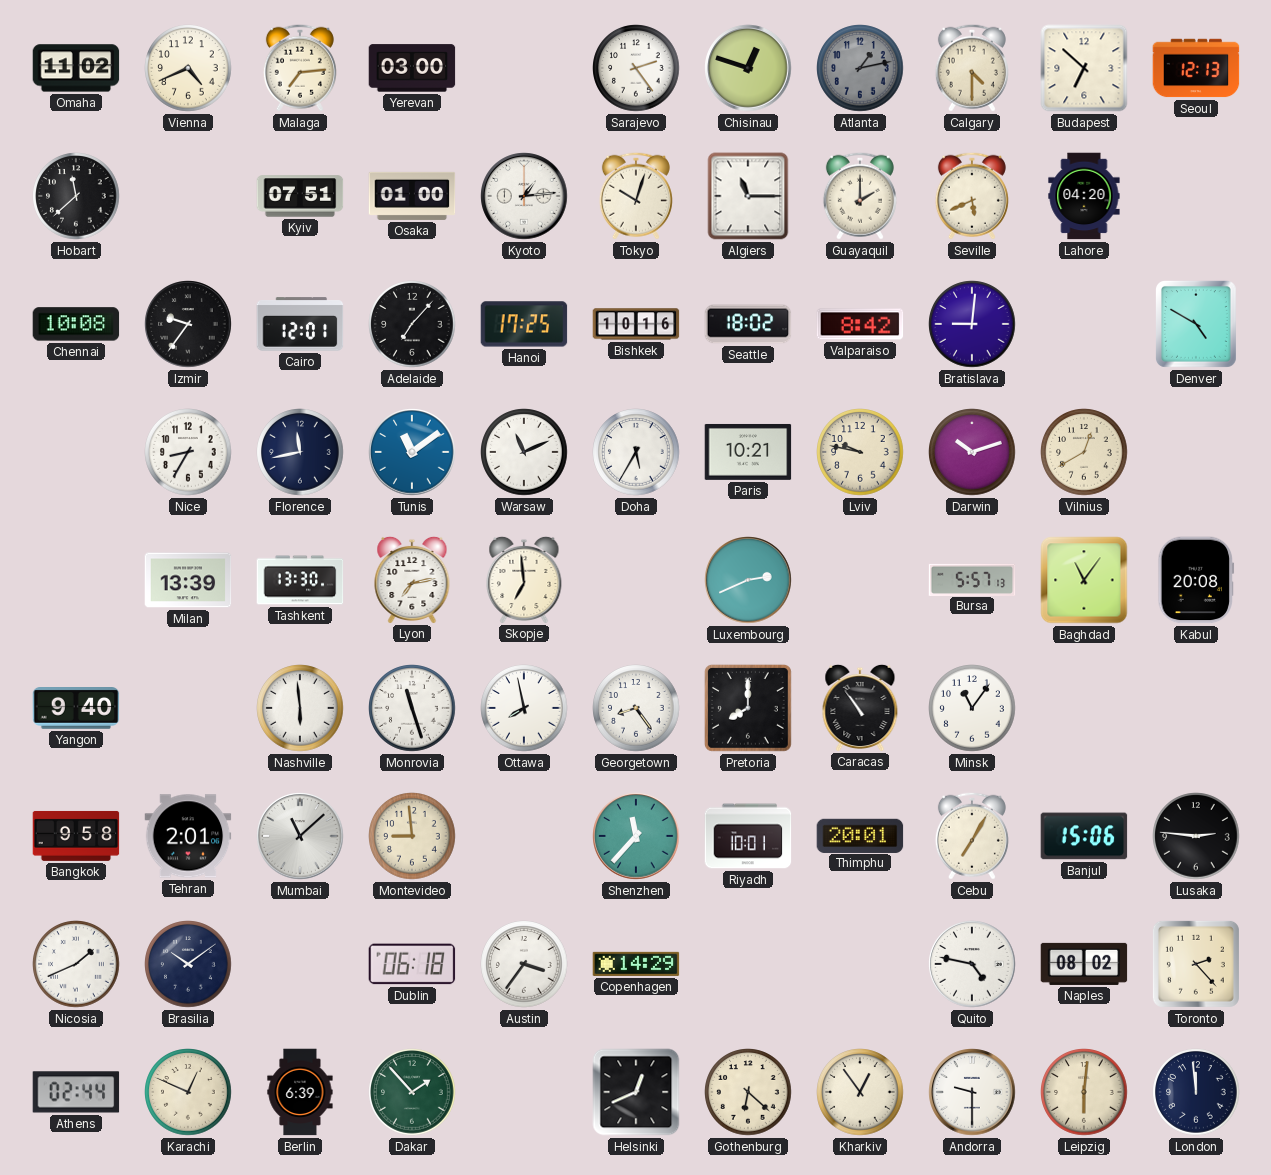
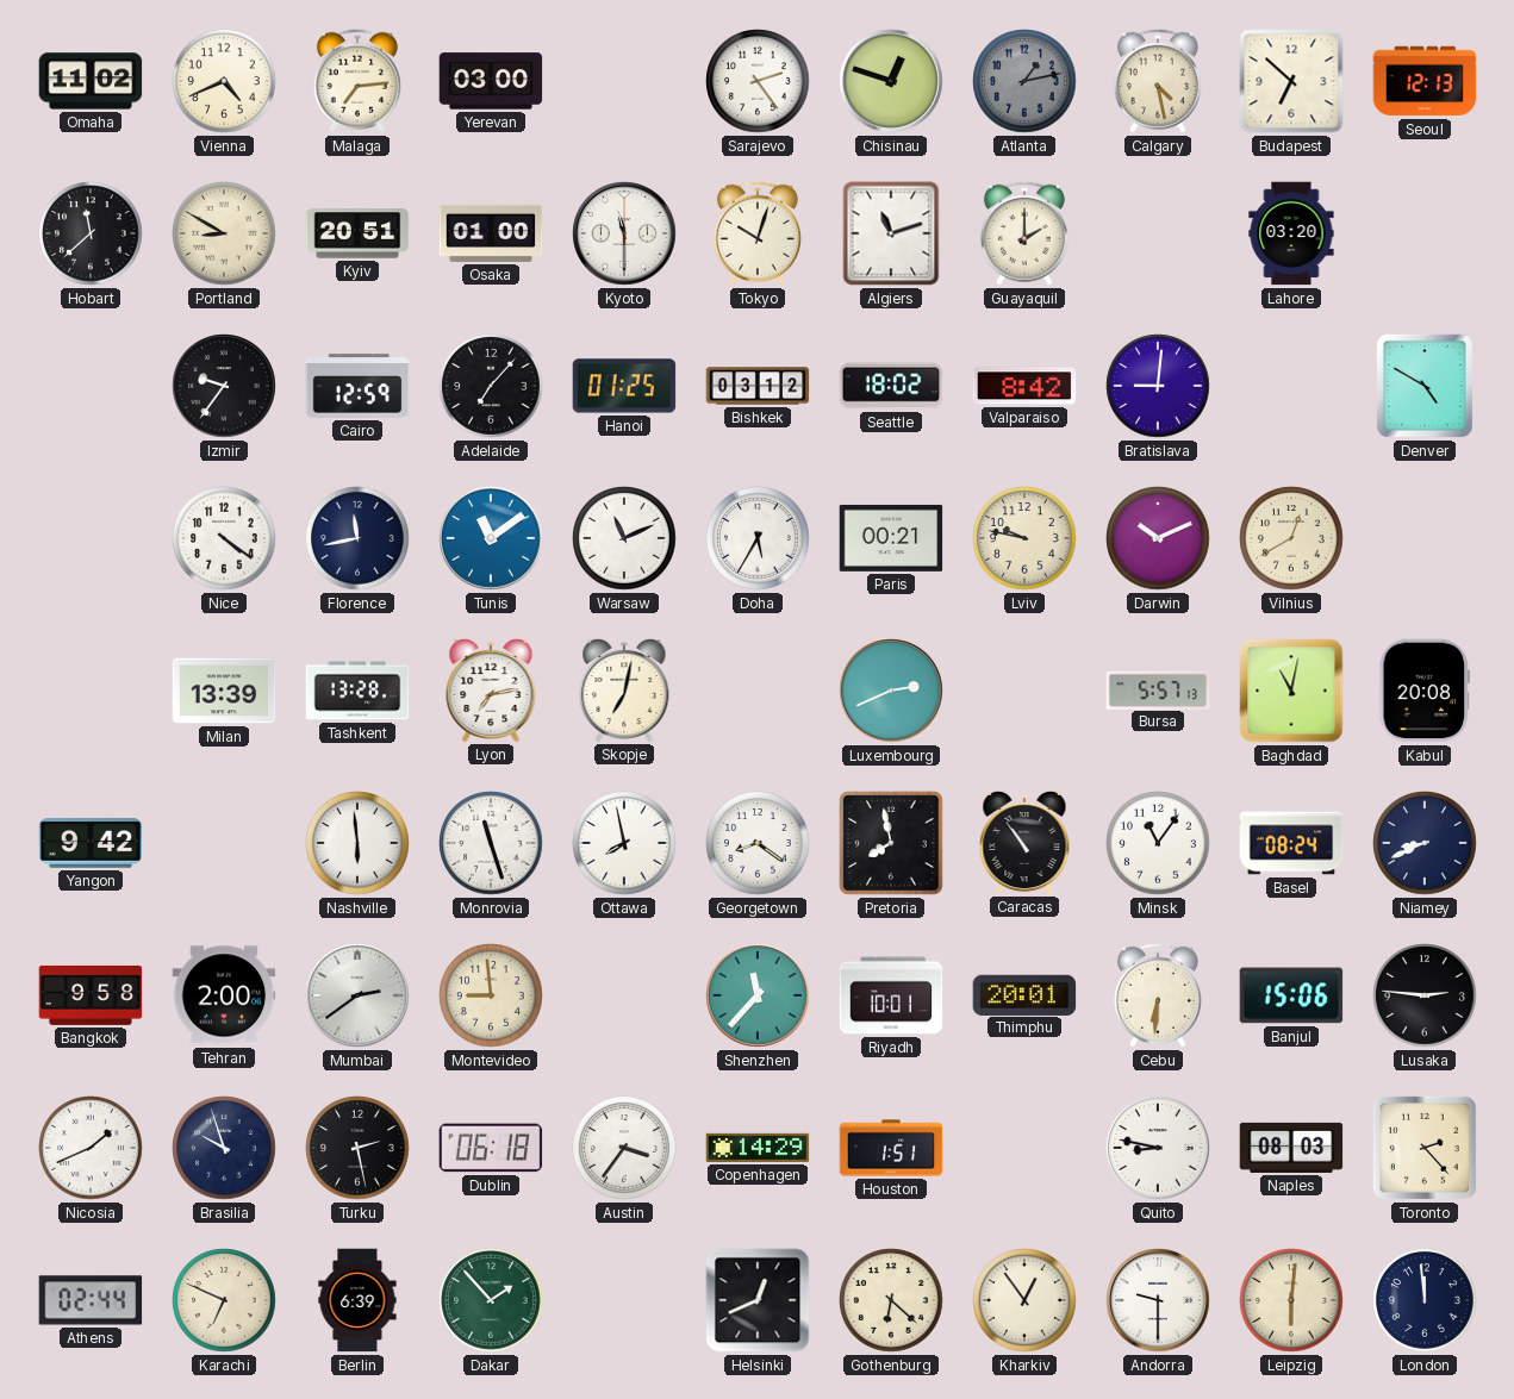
Calgary: 4:30 -> 4:28 (1158, 81)
Portland: none -> 8:50 (224, 233)
Kyiv: 07:51 -> 20:51 (357, 233)
Kyoto: 1:14 -> 11:30 (624, 233)
Algiers: 11:15 -> 11:12 (891, 233)
Seville: 5:41 -> none (972, 196)
Lahore: 04:20 -> 03:20 (1291, 233)
Chennai: 10:08 -> none (76, 324)
Cairo: 12:01 -> 12:59 (357, 386)
Hanoi: 17:25 -> 01:25 (624, 386)
Bishkek: 10:16 -> 03:12 (758, 386)
Nice: 8:35 -> 4:21 (224, 538)
Paris: 10:21 -> 00:21 (891, 538)
Darwin: 10:12 -> 10:11 (1158, 538)
Tashkent: 13:30 -> 13:28 (357, 691)
Skopje: 6:59 -> 7:02 (624, 689)
Baghdad: 11:06 -> 11:02 (1291, 691)
Yangon: 9:40 -> 9:42 (91, 844)
Georgetown: 8:24 -> 8:21 (758, 843)
Pretoria: 8:00 -> 7:58 (891, 843)
Basel: none -> 08:24 (1291, 843)
Niamey: none -> 8:41 (1425, 843)
Tehran: 2:01 -> 2:00 (224, 995)
Mumbai: 11:08 -> 2:39 (357, 995)
Cebu: 7:05 -> 6:31 (1158, 995)
Brasilia: 10:09 -> 9:57 (224, 1148)
Turku: none -> 2:28 (357, 1148)
Houston: none -> 1:51 (891, 1148)
Quito: 4:47 -> 8:47 (1158, 1148)
Naples: 08:02 -> 08:03 (1291, 1148)
Karachi: 12:49 -> 6:49 (224, 1300)
